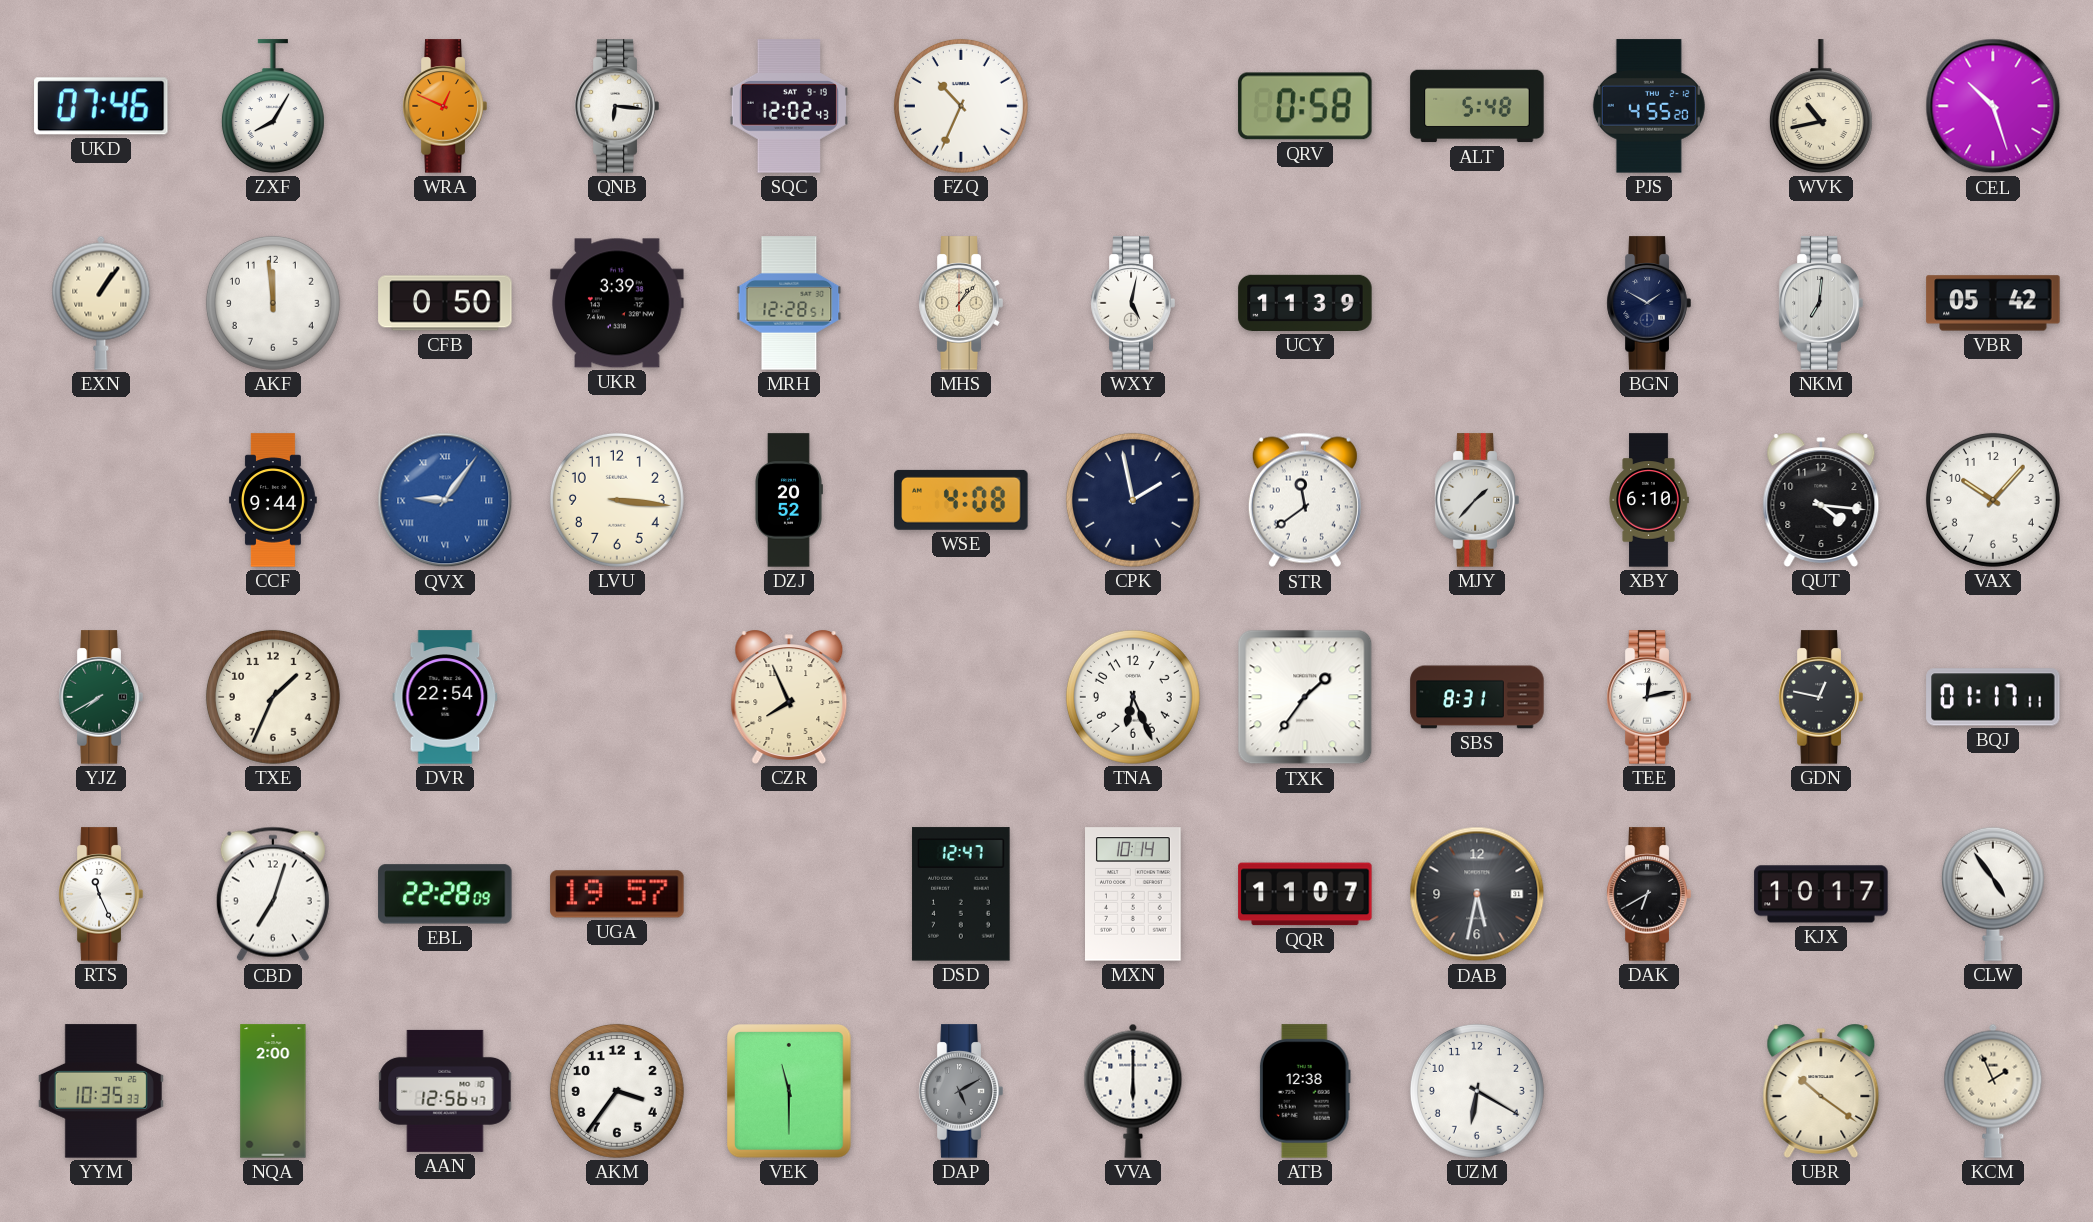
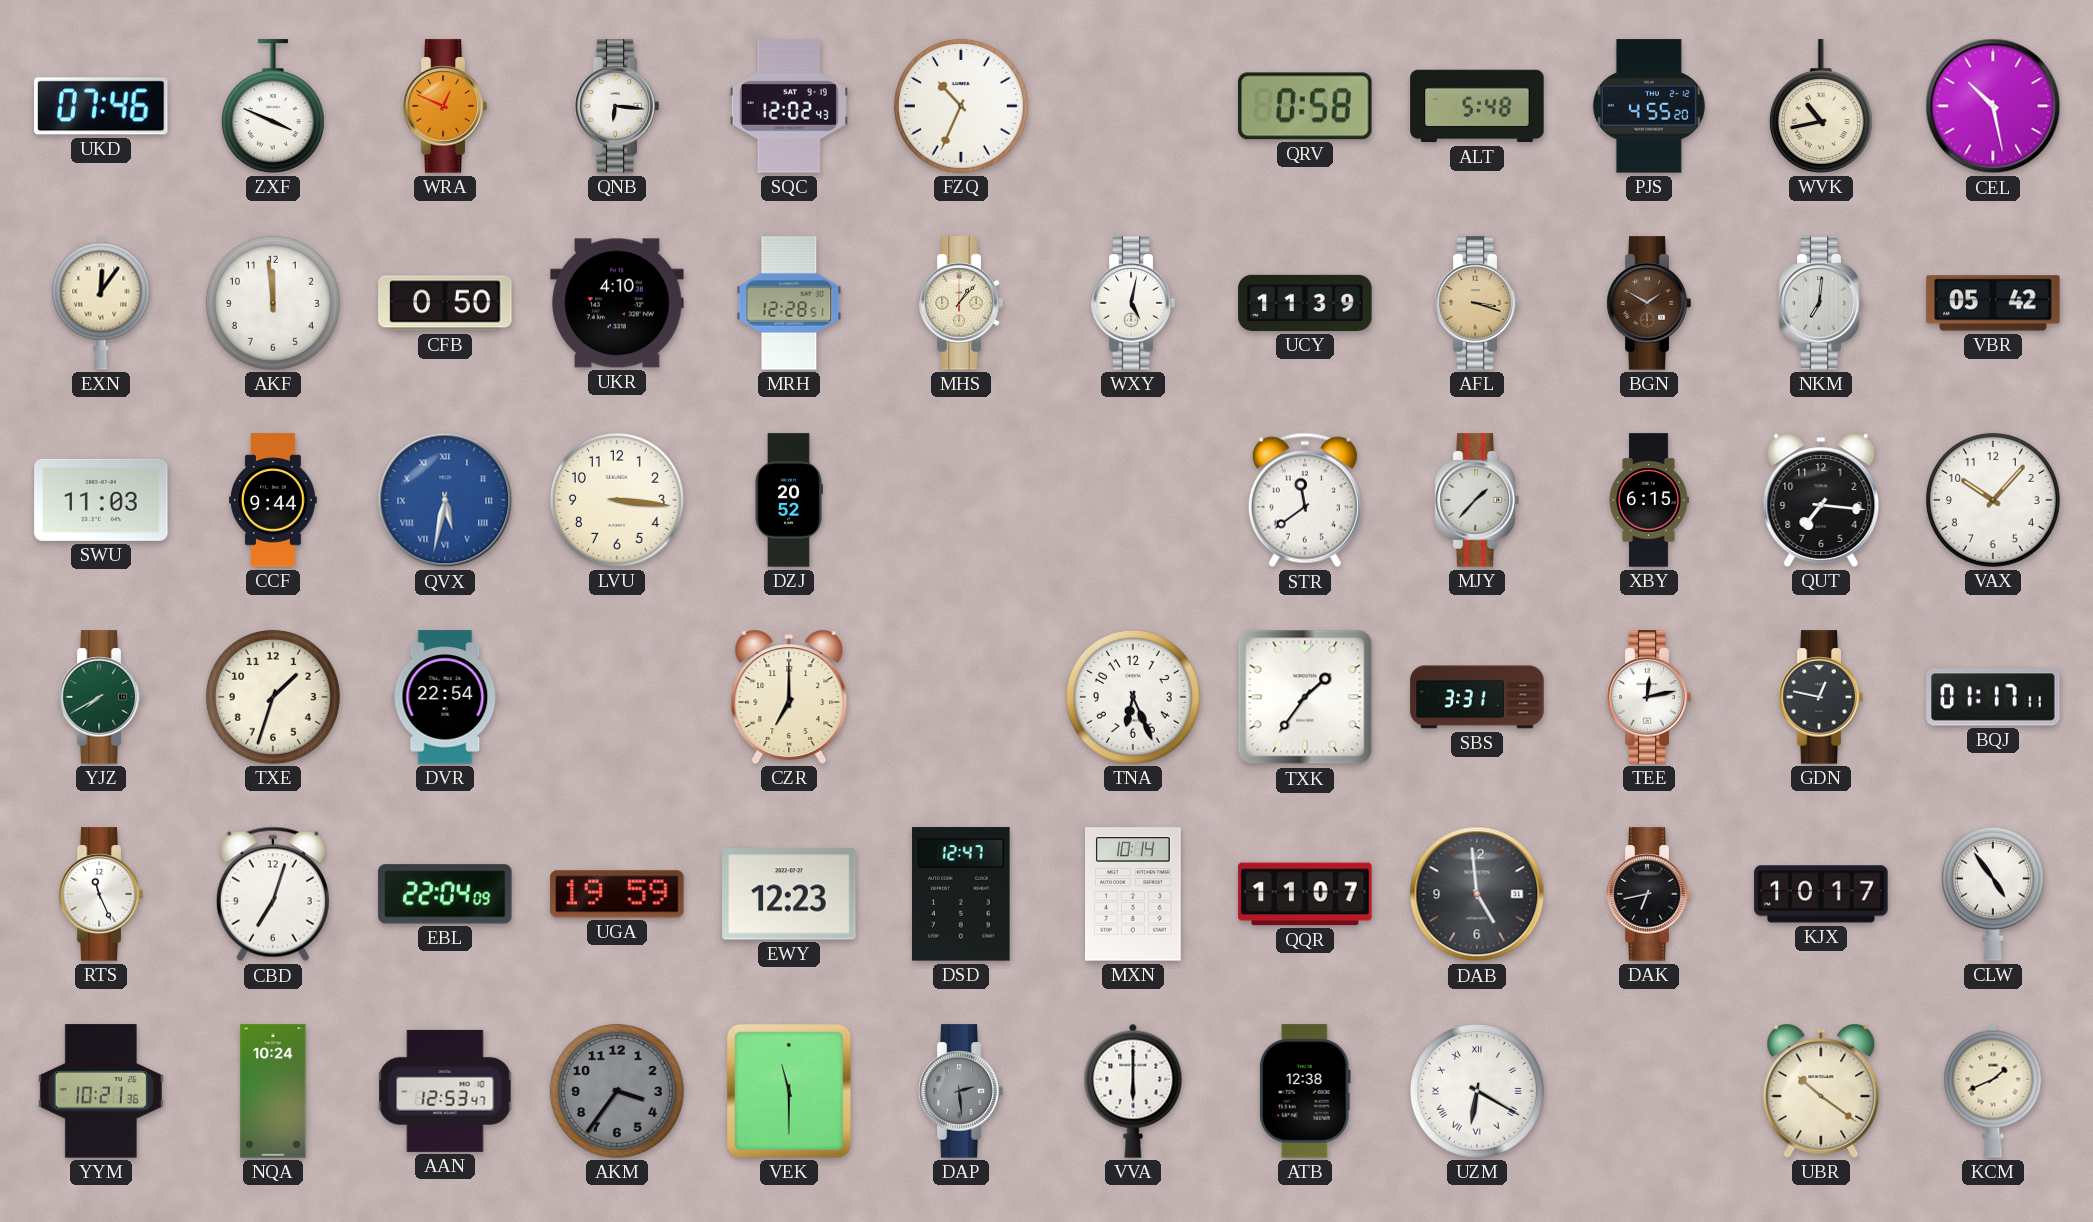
ZXF: 8:05 -> 3:49 (273, 106)
CEL: 10:27 -> 10:28 (1993, 106)
EXN: 1:06 -> 12:06 (101, 303)
UKR: 3:39 -> 4:10 (617, 303)
AFL: none -> 3:18 (1477, 303)
BGN dial: navy -> brown (1649, 303)
SWU: none -> 11:03 (101, 500)
QVX: 9:06 -> 5:32 (445, 500)
WSE: 4:08 -> none (961, 500)
CPK: 1:58 -> none (1133, 500)
XBY: 6:10 -> 6:15 (1649, 500)
QUT: 4:16 -> 7:16 (1821, 500)
TXE: 1:34 -> 1:33 (273, 697)
CZR: 7:56 -> 7:00 (789, 697)
SBS: 8:31 -> 3:31 (1477, 697)
EBL: 22:28 -> 22:04 (445, 894)
UGA: 19:57 -> 19:59 (617, 894)
EWY: none -> 12:23 (789, 894)
DAB: 5:32 -> 4:59 (1477, 894)
DAK: 6:40 -> 6:43 (1649, 894)
YYM: 10:35 -> 10:21 (101, 1091)
NQA: 2:00 -> 10:24 (273, 1091)
AAN: 12:56 -> 12:53 (445, 1091)
AKM dial: white -> grey (617, 1091)
DAP: 5:10 -> 2:29 (961, 1091)
UZM numerals: Arabic -> Roman (1477, 1091)
KCM: 1:56 -> 1:41 (1993, 1091)
